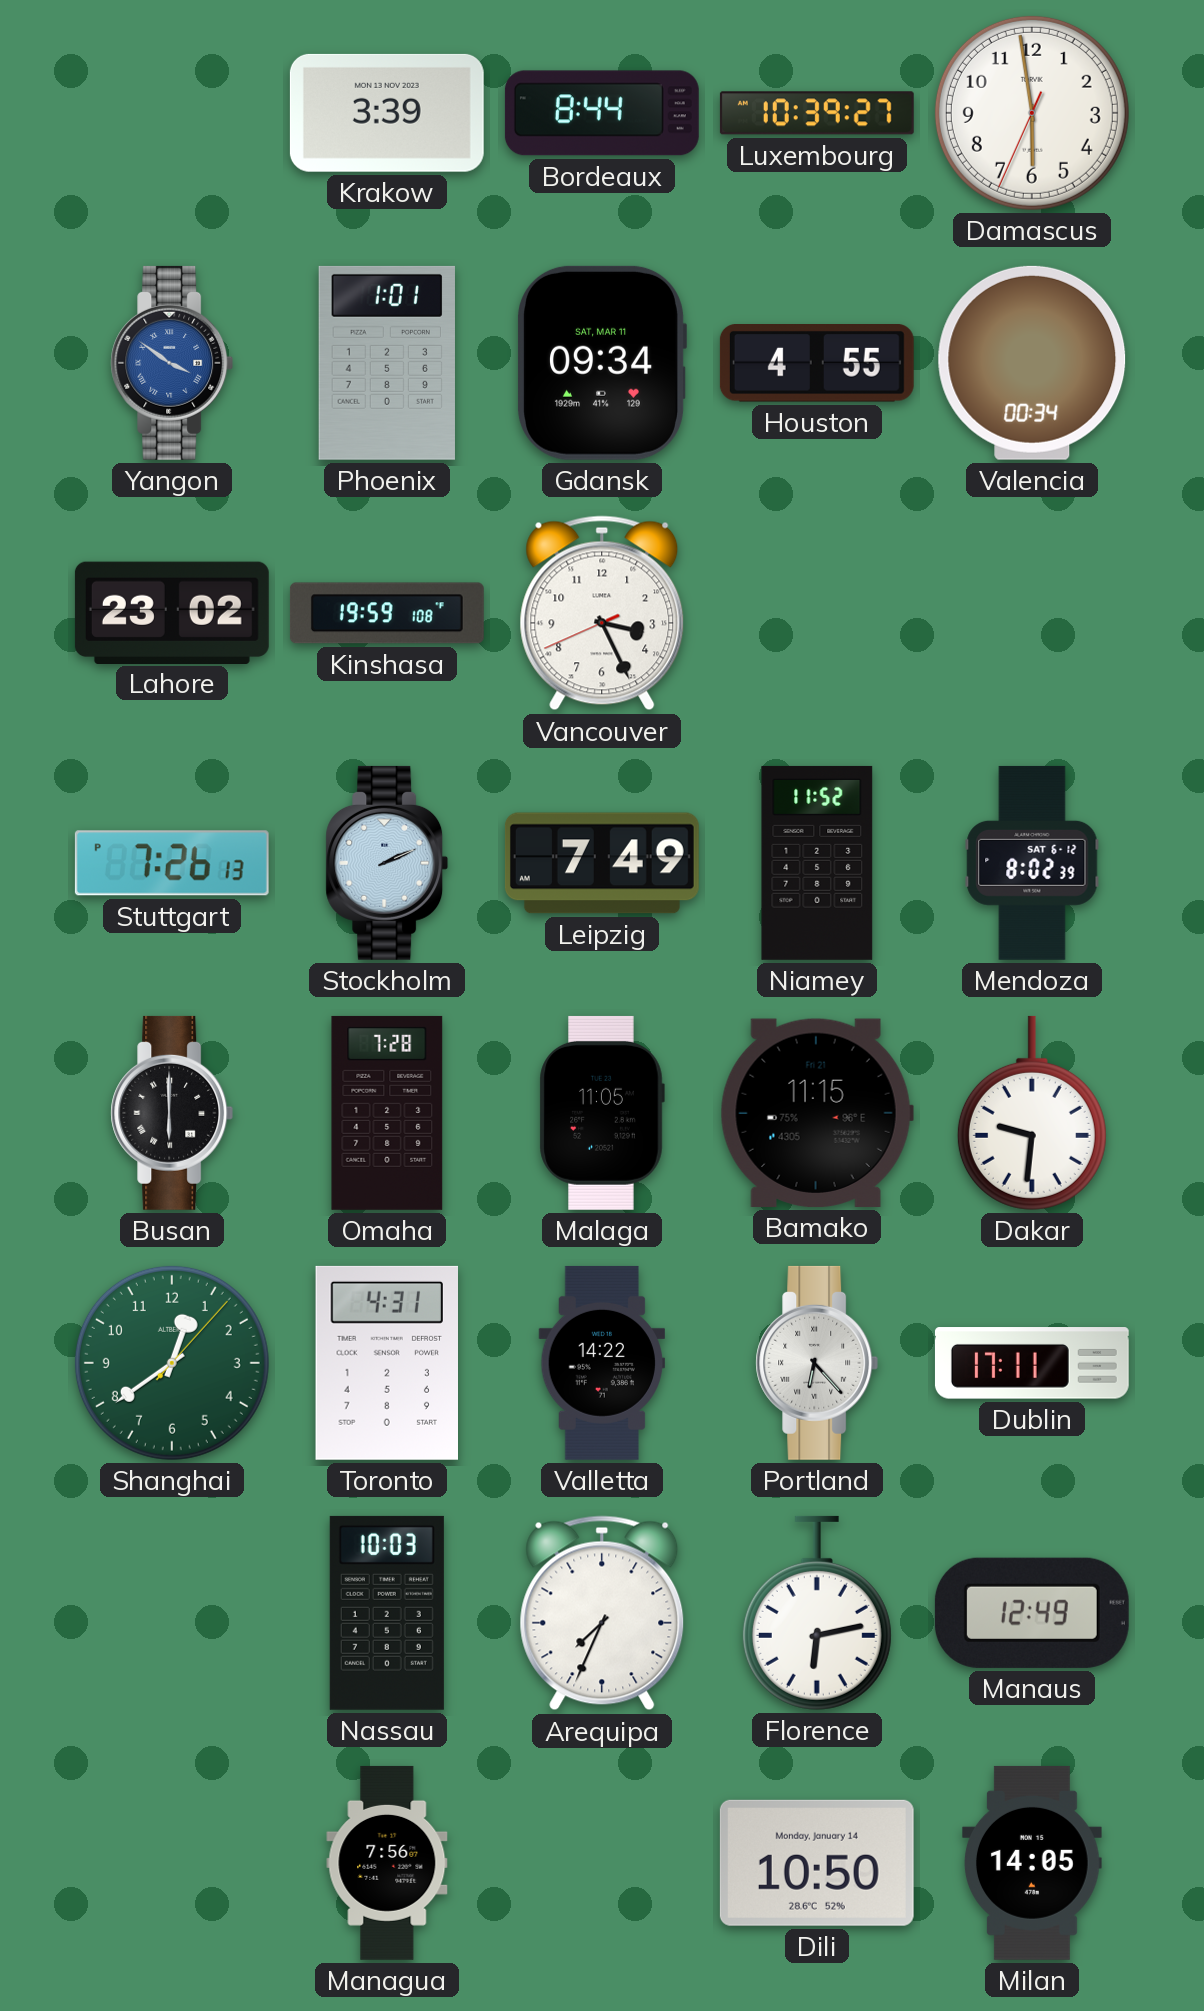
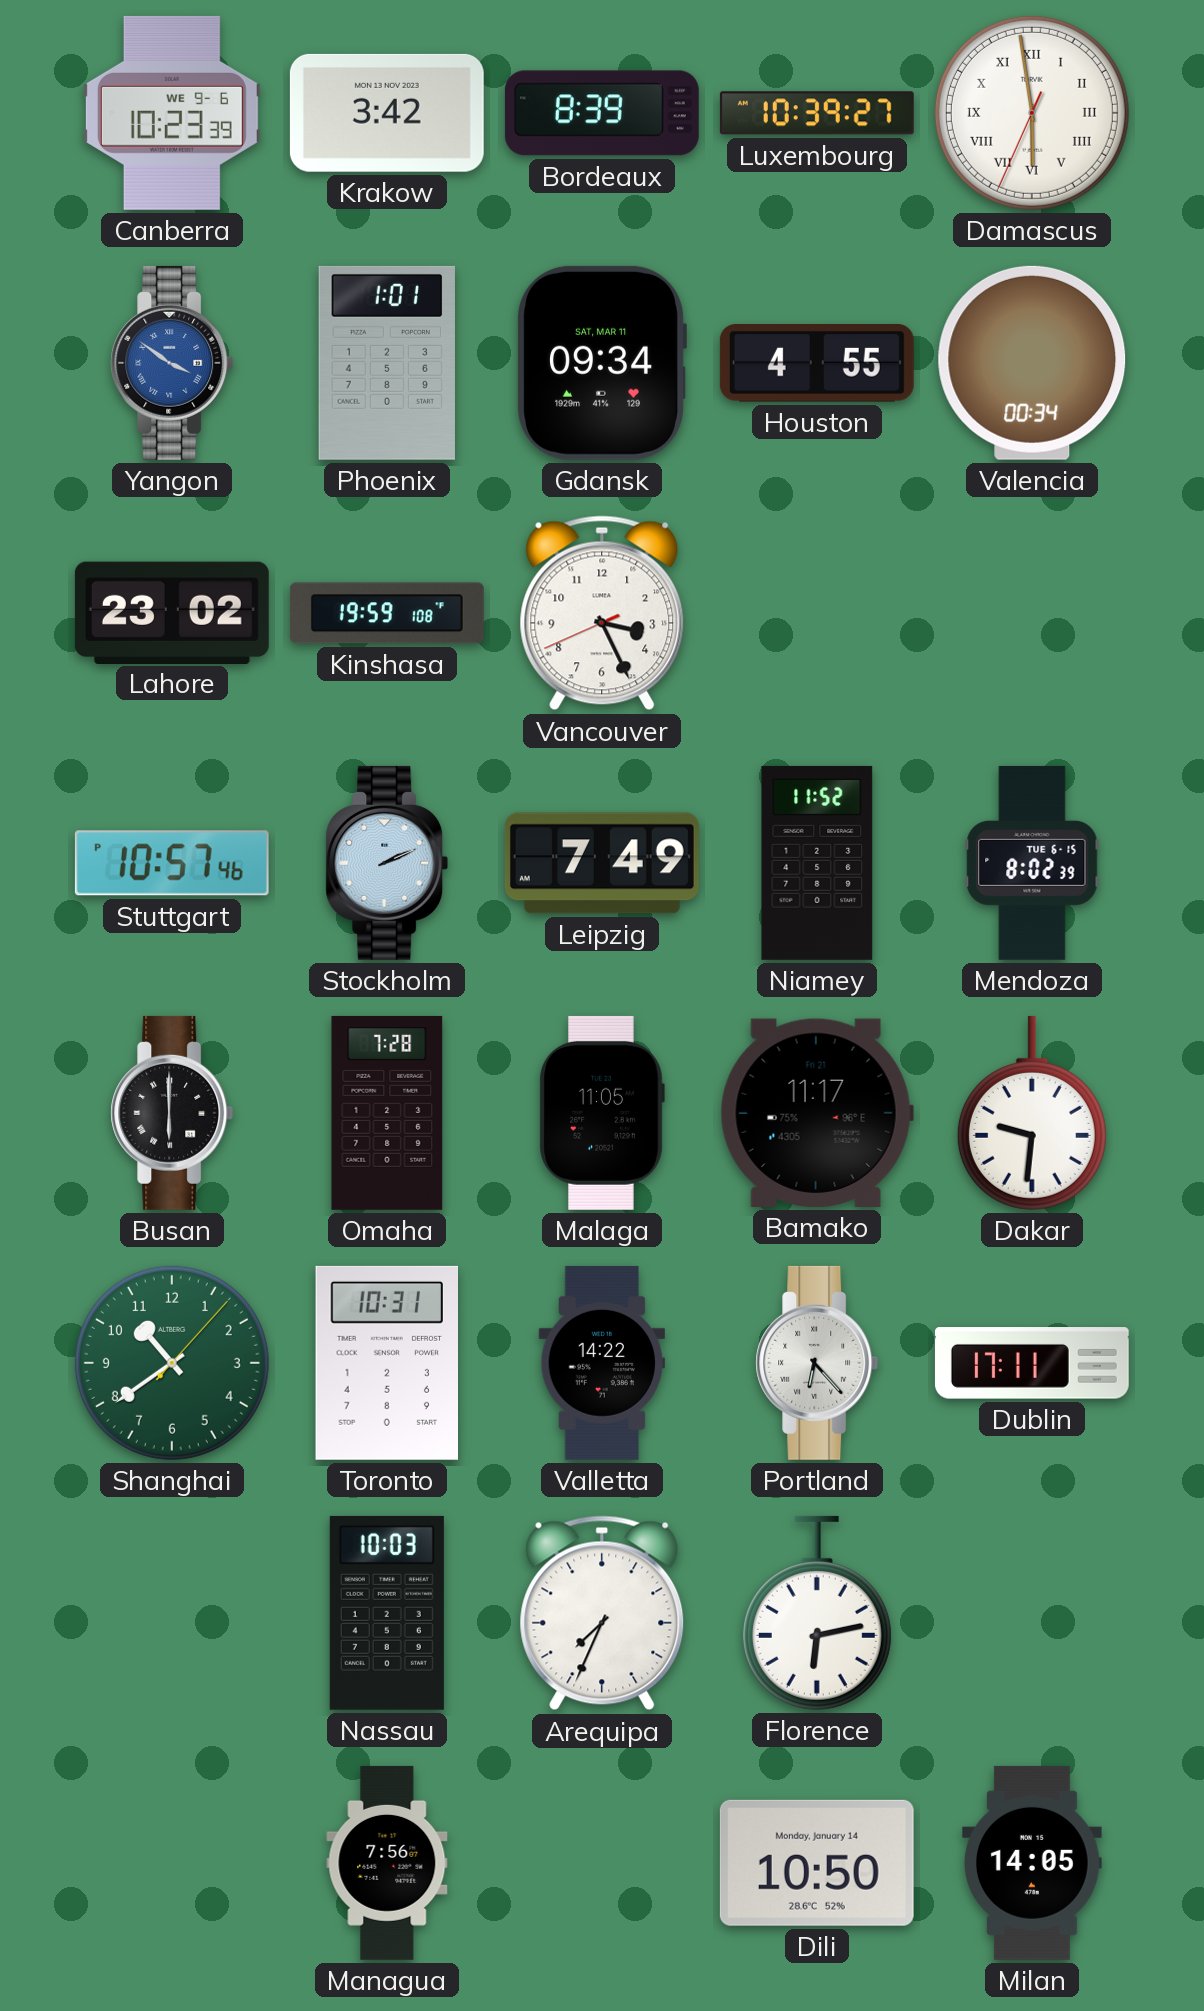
Canberra: none -> 10:23 (172, 113)
Krakow: 3:39 -> 3:42 (387, 113)
Bordeaux: 8:44 -> 8:39 (602, 113)
Damascus numerals: Arabic -> Roman (1032, 113)
Stuttgart: 7:26 -> 10:57 (172, 863)
Mendoza date: SAT 6-12 -> TUE 6-15 (1032, 863)
Bamako: 11:15 -> 11:17 (817, 1113)
Shanghai: 12:39 -> 10:39 (172, 1363)
Toronto: 4:31 -> 10:31 (387, 1363)
Manaus: 12:49 -> none (1032, 1613)
